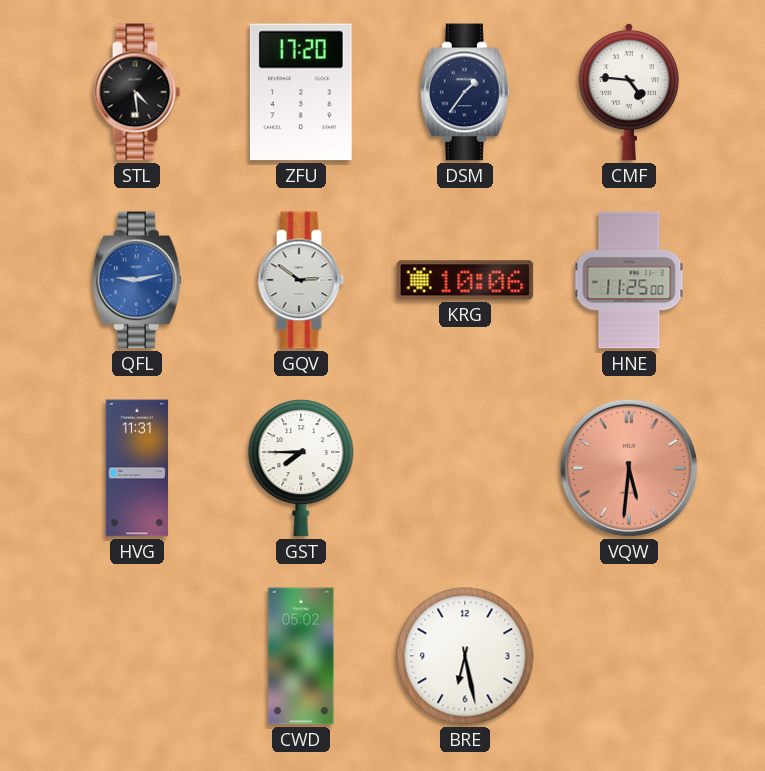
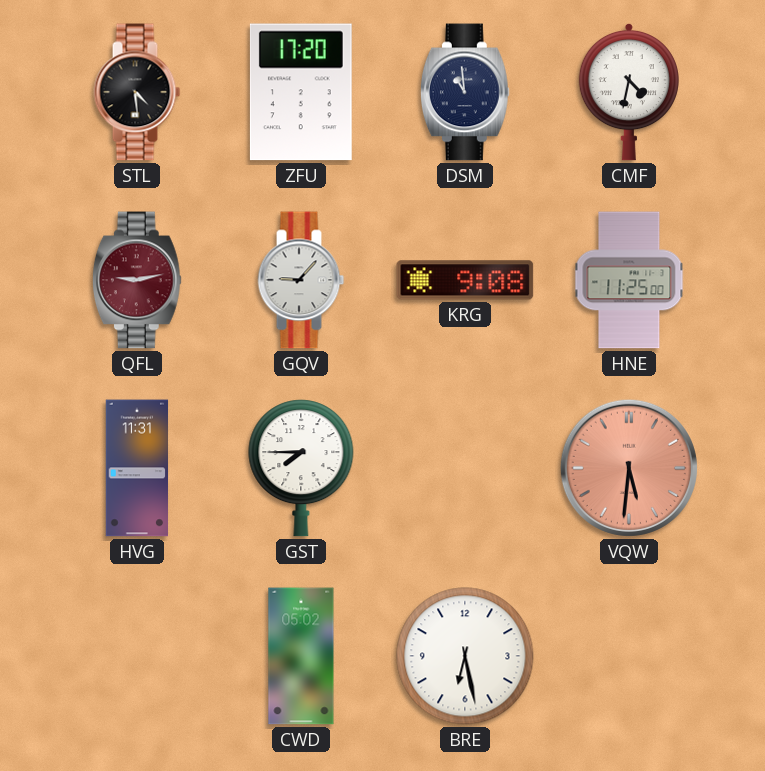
DSM: 1:36 -> 10:59 (465, 92)
CMF: 4:46 -> 4:32 (629, 92)
QFL dial: blue -> burgundy (137, 280)
GQV: 2:51 -> 9:07 (301, 280)
KRG: 10:06 -> 9:08 (465, 280)
